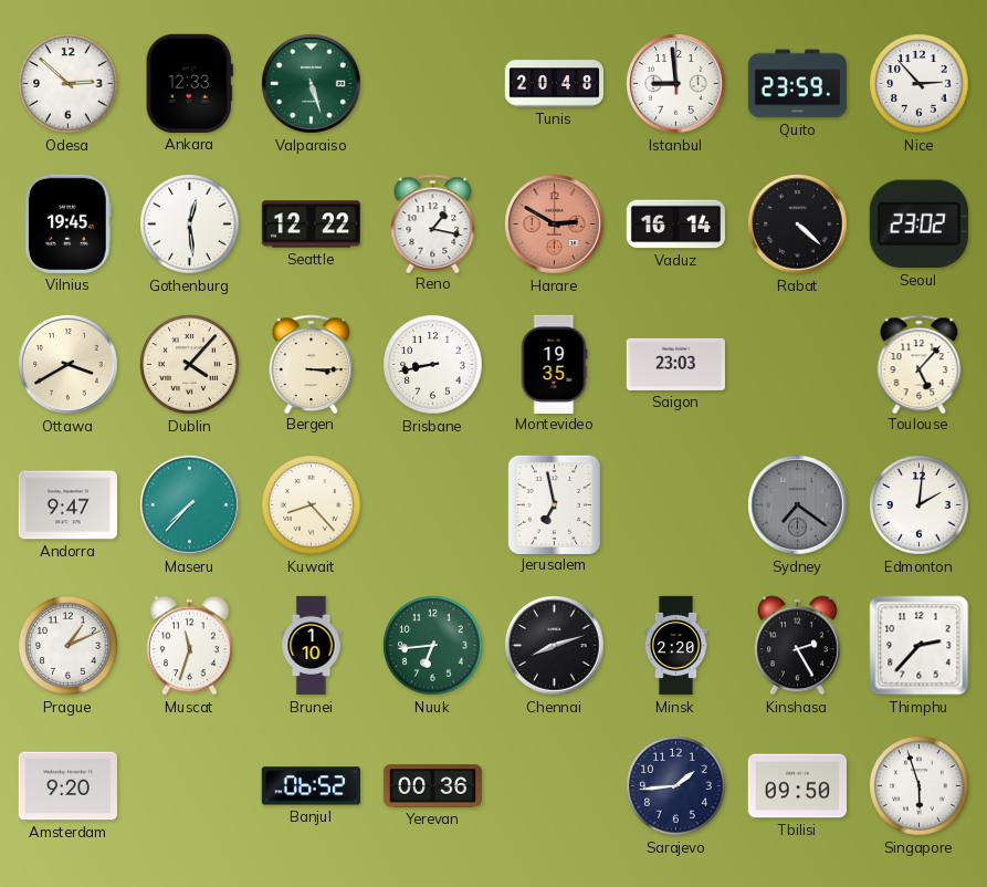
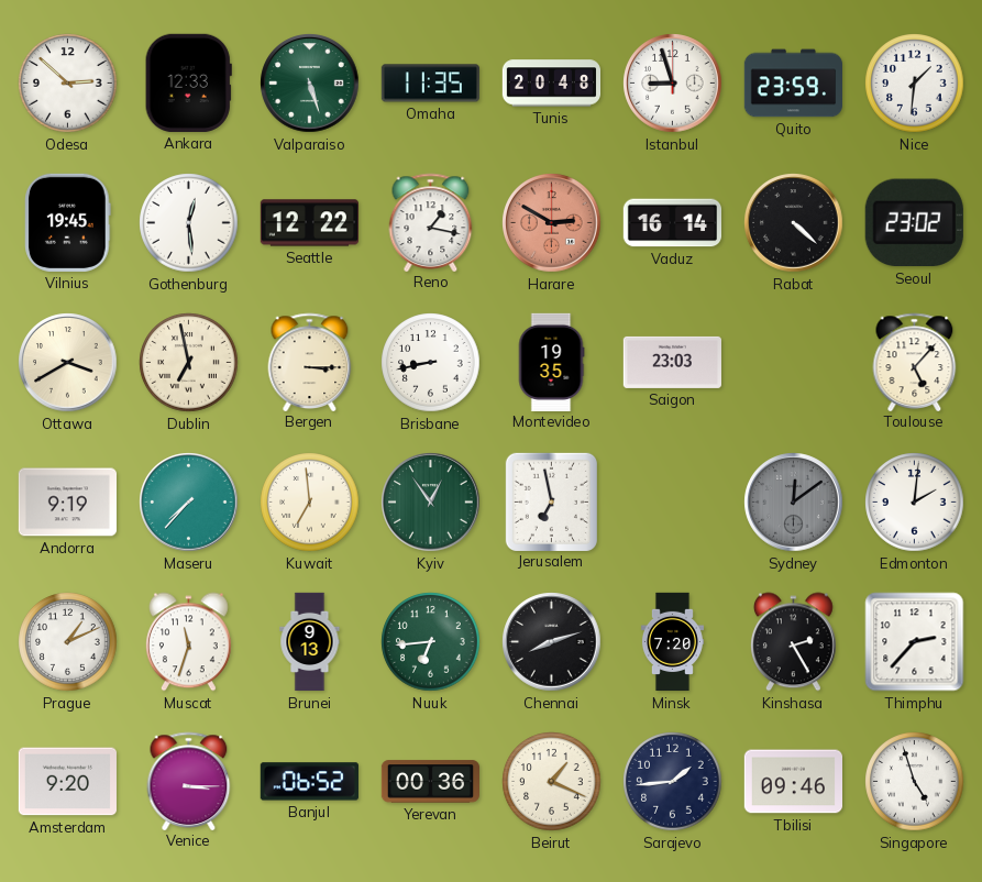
Omaha: none -> 11:35 (430, 84)
Istanbul: 8:59 -> 8:57 (673, 84)
Nice: 2:53 -> 1:31 (915, 84)
Dublin: 4:07 -> 6:58 (189, 363)
Andorra: 9:47 -> 9:19 (67, 503)
Kuwait: 8:23 -> 6:59 (310, 503)
Kyiv: none -> 12:54 (431, 503)
Sydney: 7:21 -> 12:09 (794, 503)
Brunei: 1:10 -> 9:13 (310, 642)
Minsk: 2:20 -> 7:20 (672, 642)
Venice: none -> 3:15 (189, 781)
Beirut: none -> 1:19 (552, 782)
Tbilisi: 09:50 -> 09:46 (793, 782)
Singapore: 5:57 -> 4:57 (915, 782)
